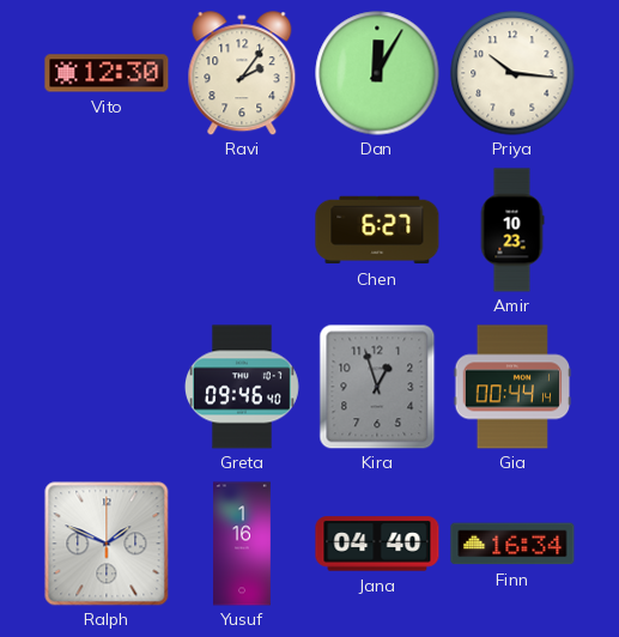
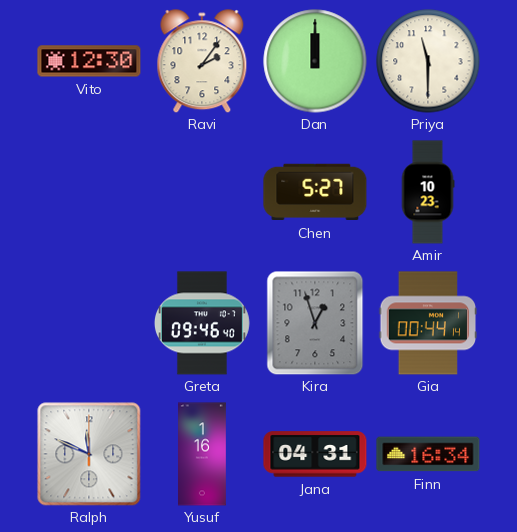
Dan: 12:05 -> 12:00 (315, 61)
Priya: 10:16 -> 11:30 (428, 61)
Chen: 6:27 -> 5:27 (315, 192)
Ralph: 1:49 -> 11:49 (89, 454)
Jana: 04:40 -> 04:31 (315, 454)
